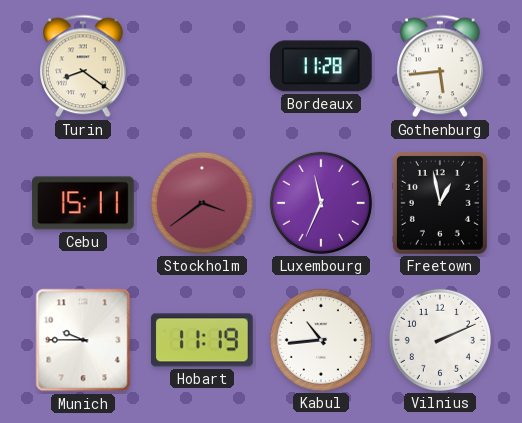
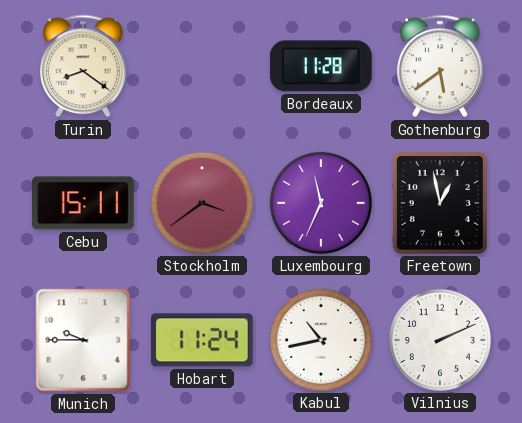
Gothenburg: 5:44 -> 5:39 (441, 66)
Hobart: 11:19 -> 11:24 (202, 340)
Kabul: 10:44 -> 10:43 (321, 340)
